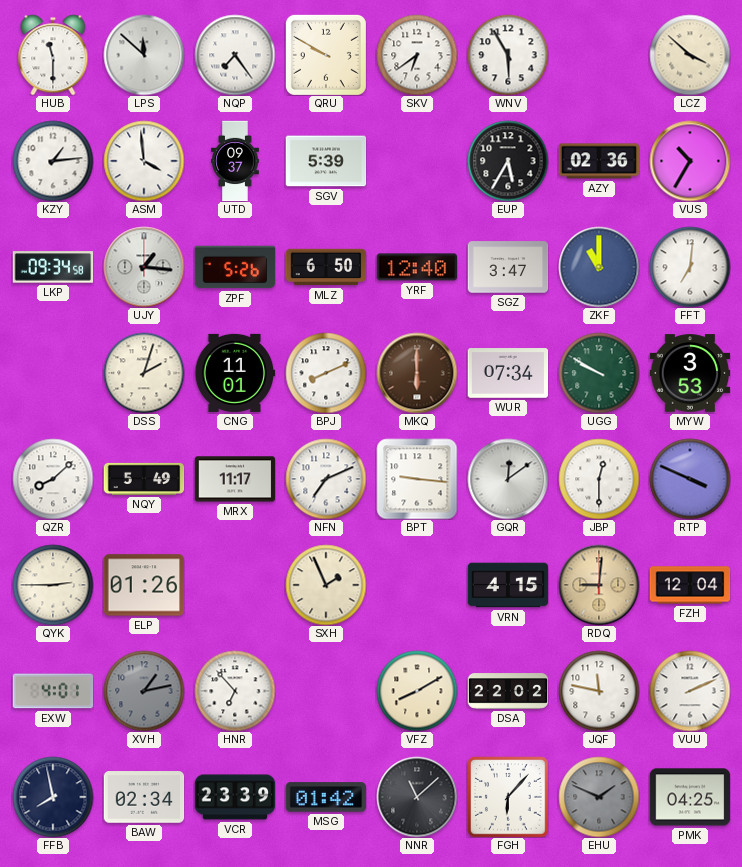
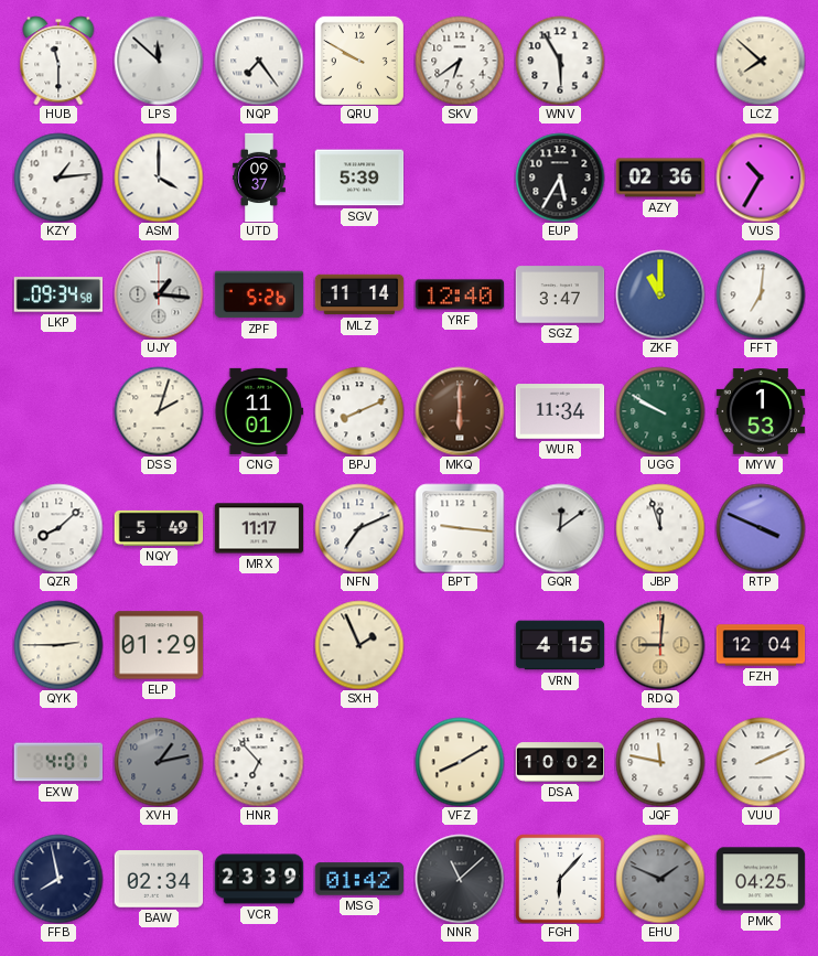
LCZ: 3:52 -> 7:52 (761, 61)
ASM: 3:59 -> 4:00 (159, 178)
MLZ: 6:50 -> 11:14 (359, 294)
WUR: 07:34 -> 11:34 (560, 411)
MYW: 3:53 -> 1:53 (761, 411)
JBP: 12:30 -> 11:57 (660, 528)
ELP: 01:26 -> 01:29 (159, 645)
DSA: 22:02 -> 10:02 (560, 762)
